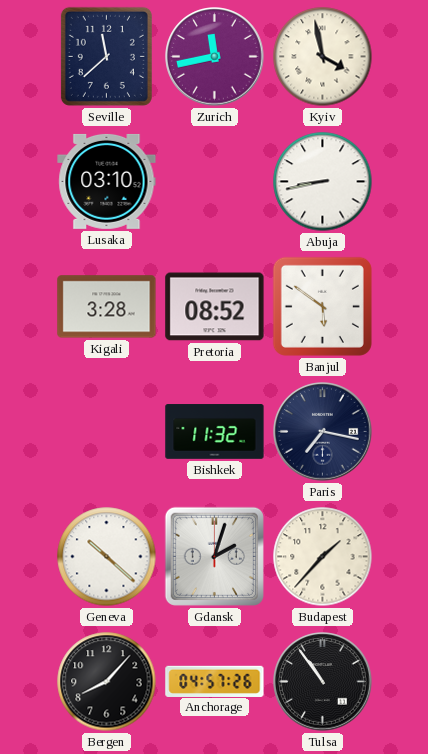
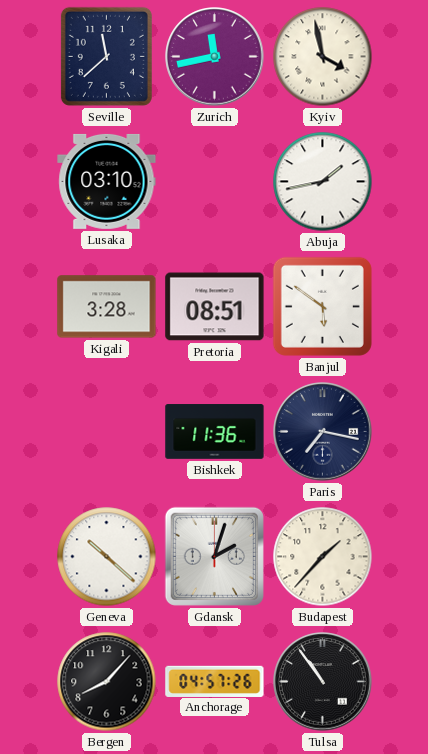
Abuja: 8:43 -> 1:43 (323, 182)
Pretoria: 08:52 -> 08:51 (215, 307)
Bishkek: 11:32 -> 11:36 (215, 432)
